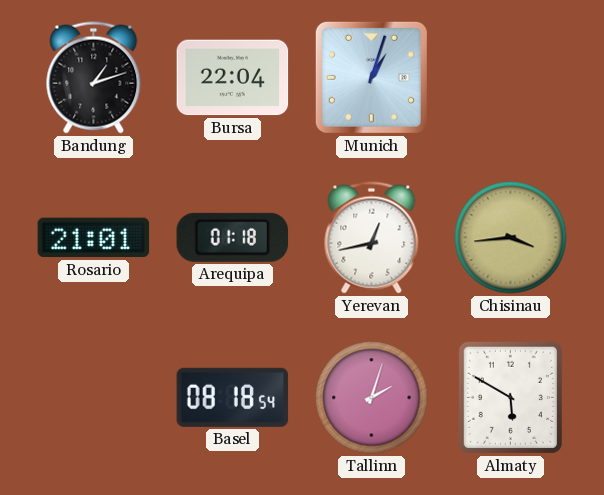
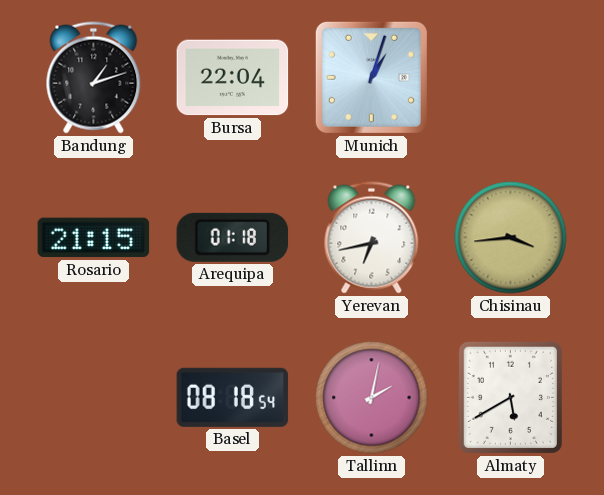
Rosario: 21:01 -> 21:15 (94, 238)
Yerevan: 12:43 -> 6:43 (372, 238)
Tallinn: 2:03 -> 2:02 (372, 398)
Almaty: 5:50 -> 5:40 (510, 397)
